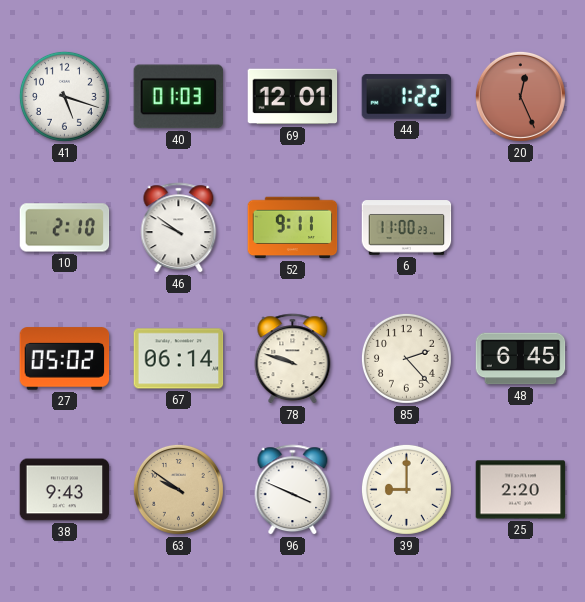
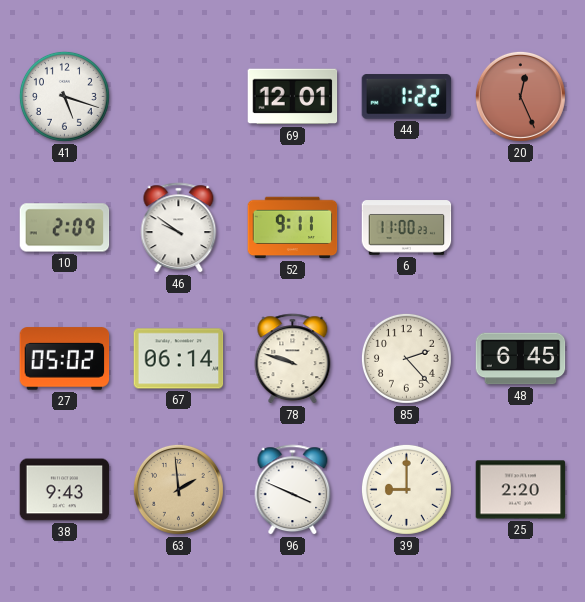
40: 01:03 -> none (178, 97)
10: 2:10 -> 2:09 (65, 228)
63: 9:51 -> 1:59 (178, 489)
